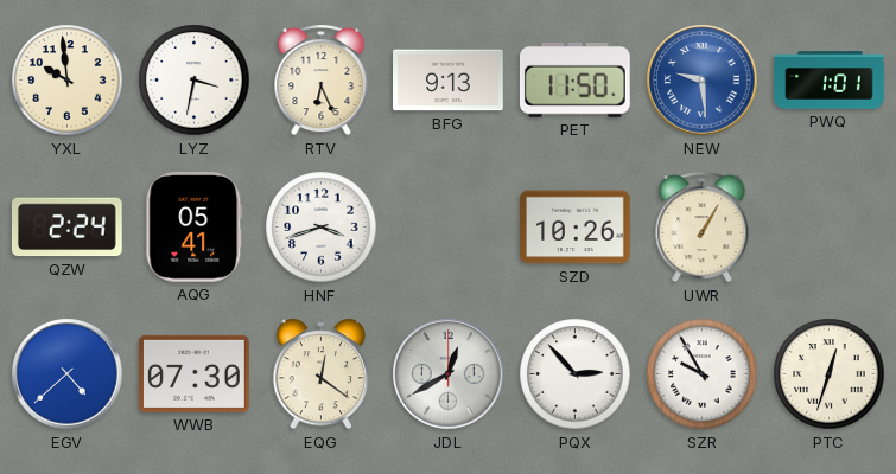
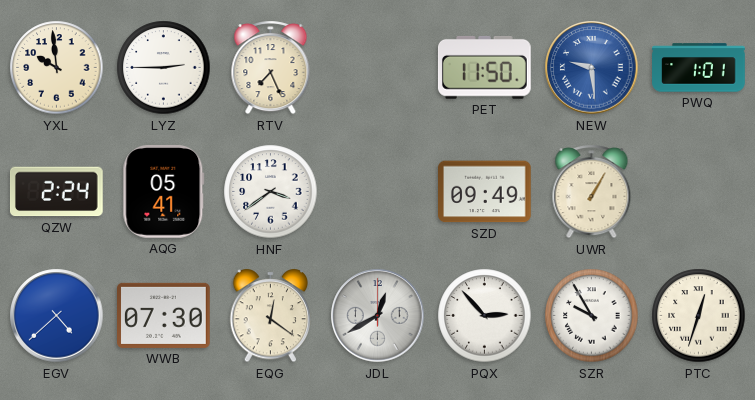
LYZ: 3:32 -> 2:45 (164, 68)
RTV: 6:26 -> 7:26 (271, 68)
BFG: 9:13 -> none (449, 81)
HNF: 3:42 -> 3:39 (271, 192)
SZD: 10:26 -> 09:49 (485, 192)
